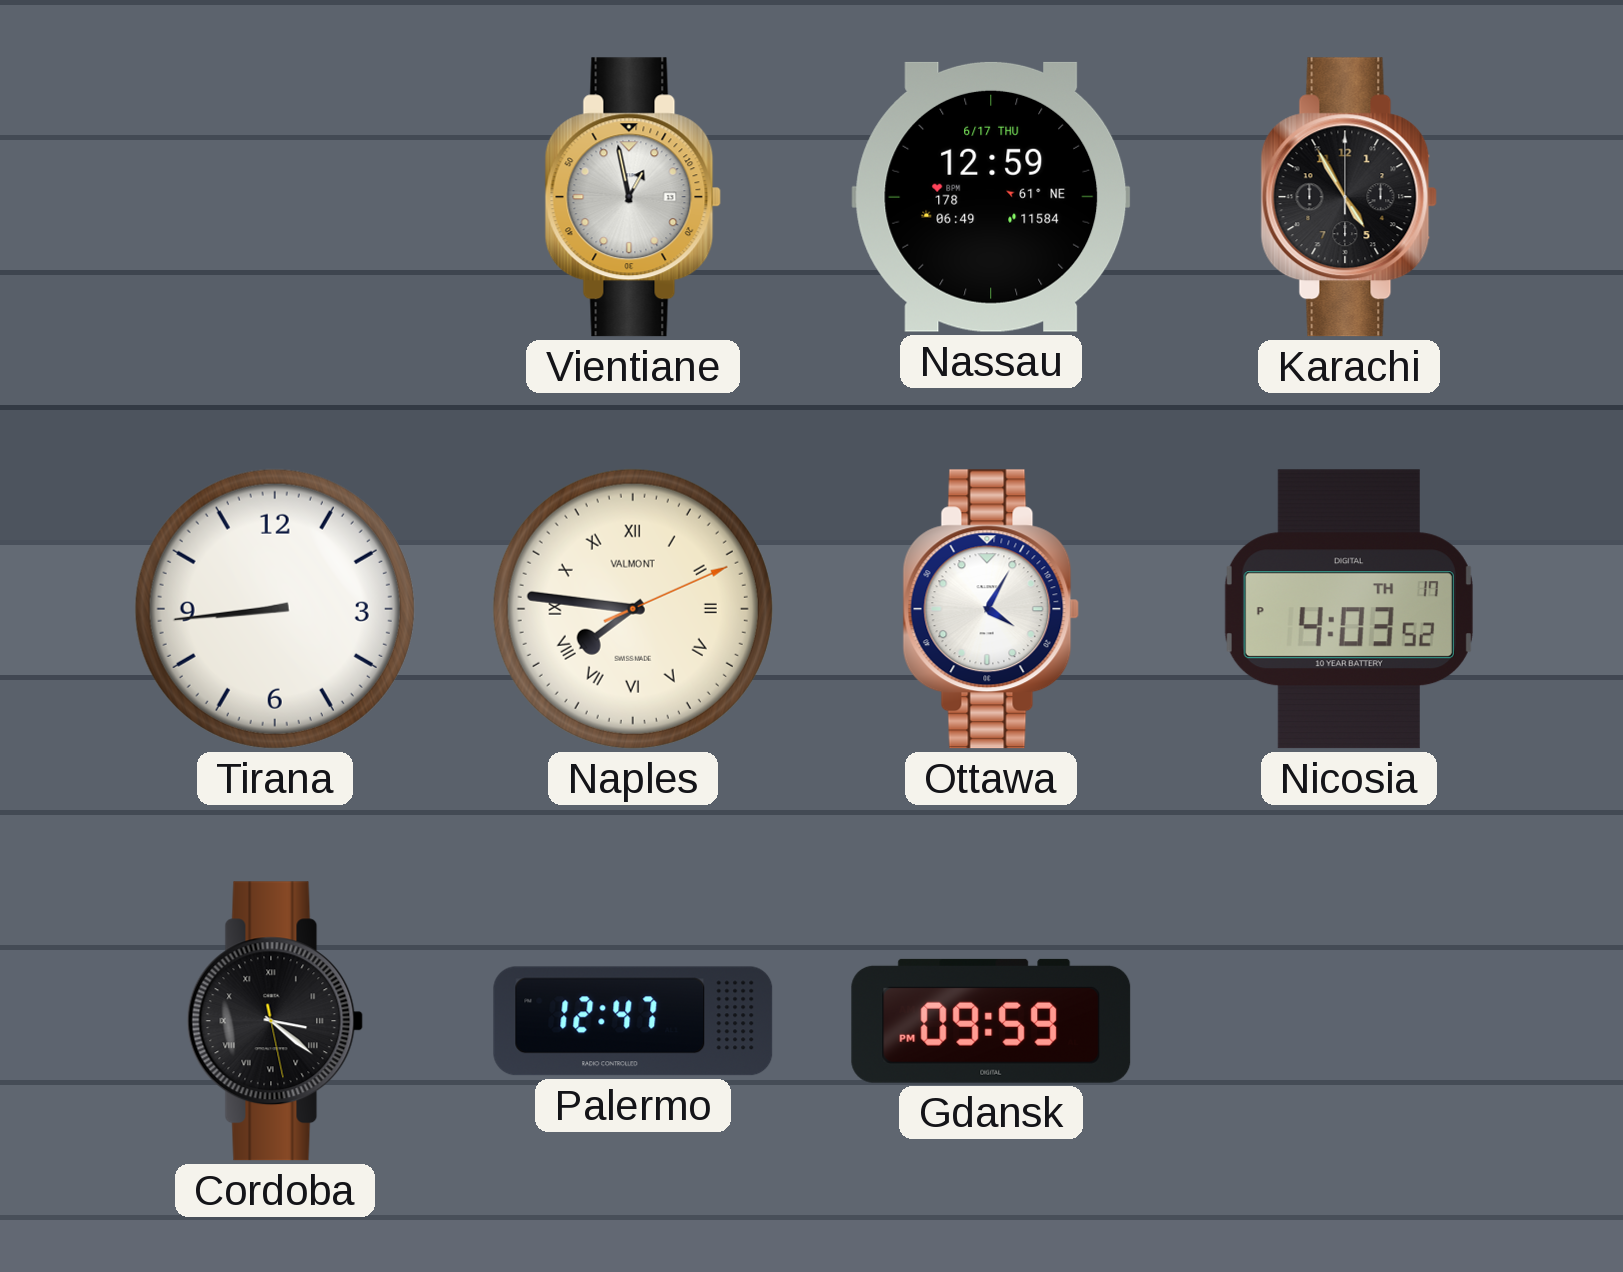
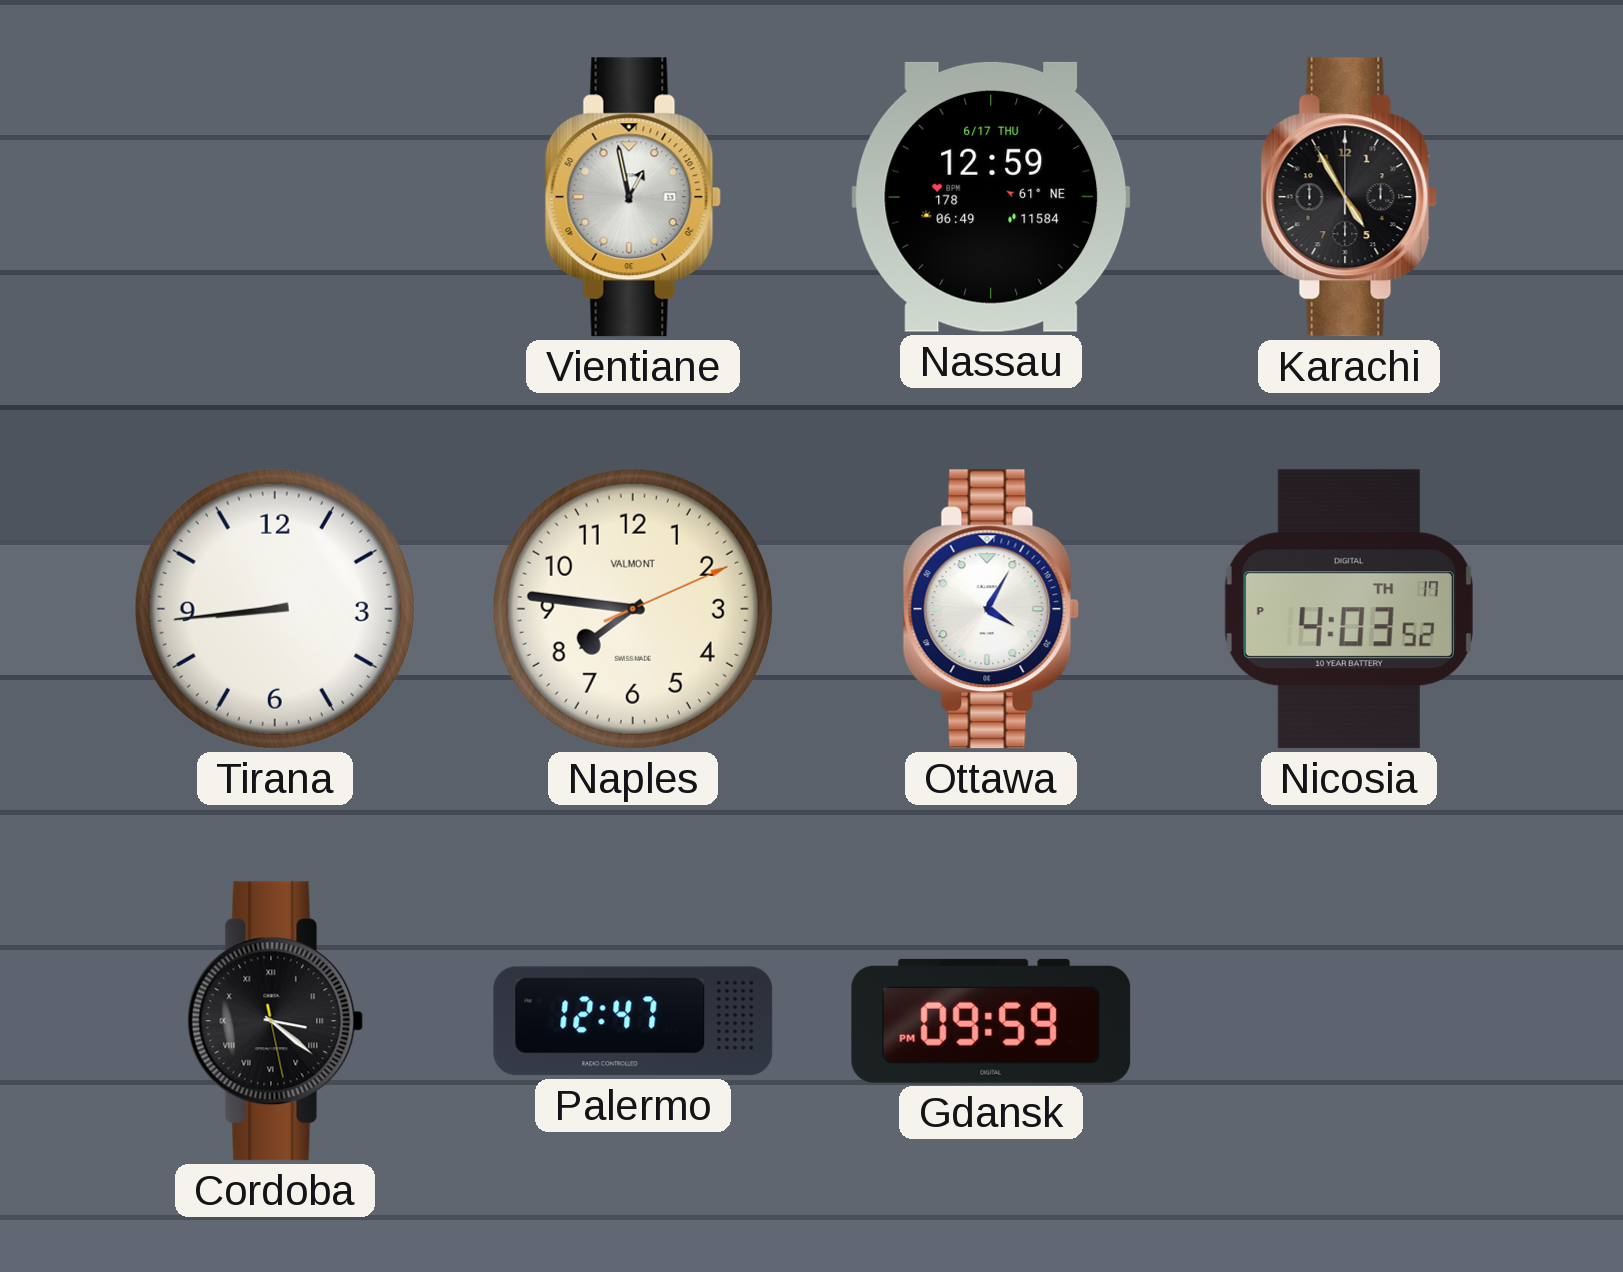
Naples numerals: Roman -> Arabic (633, 609)
